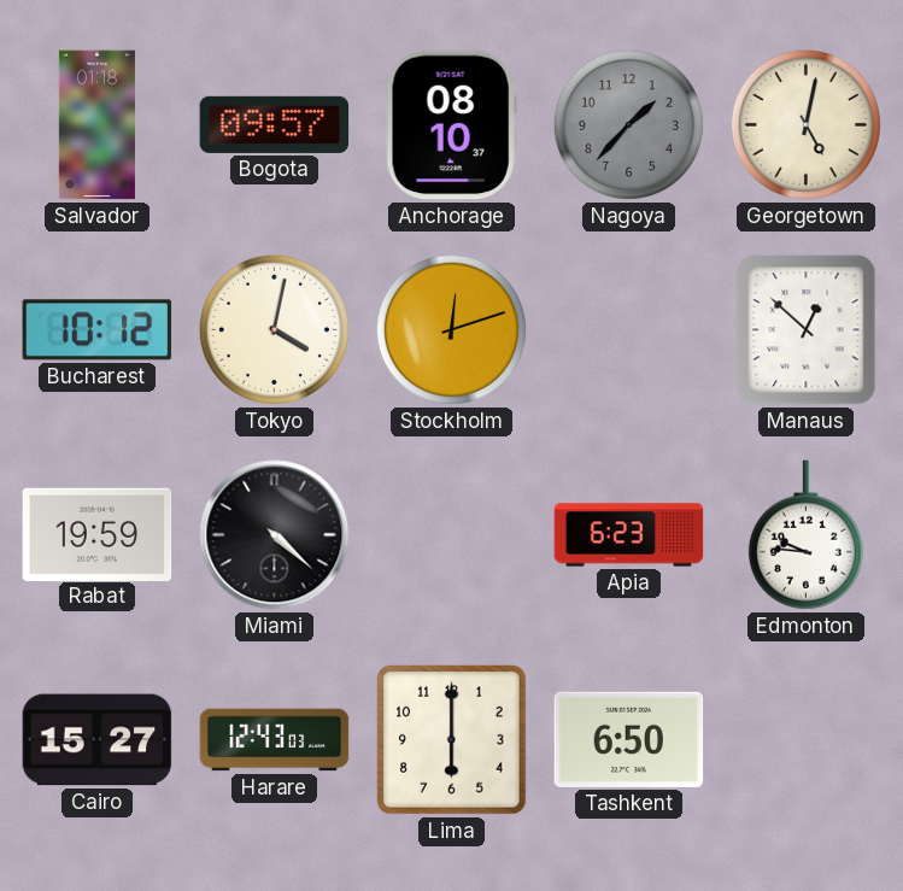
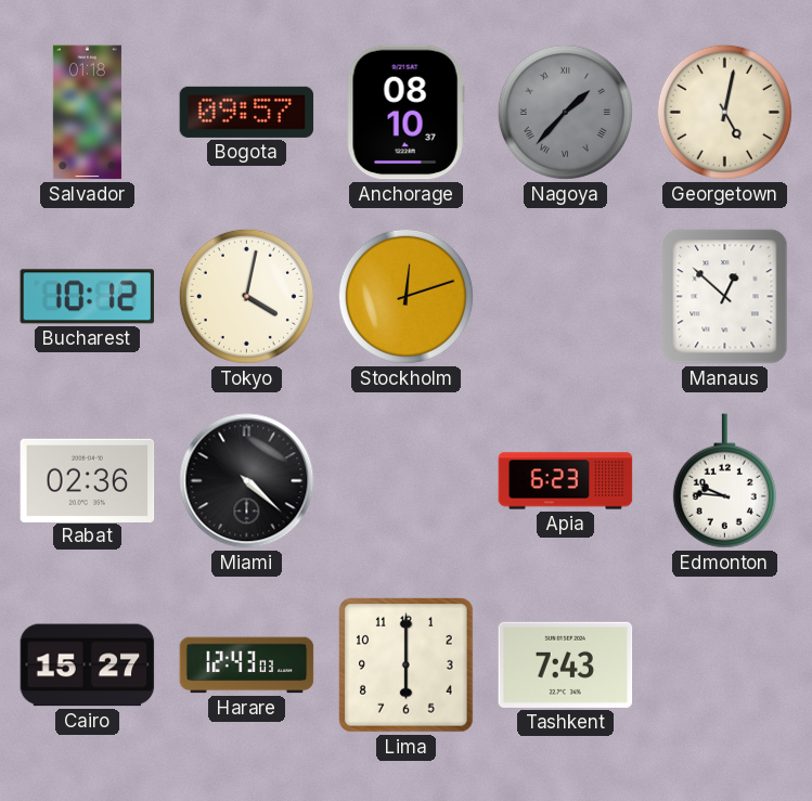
Nagoya numerals: Arabic -> Roman (565, 112)
Rabat: 19:59 -> 02:36 (88, 480)
Tashkent: 6:50 -> 7:43 (566, 664)
